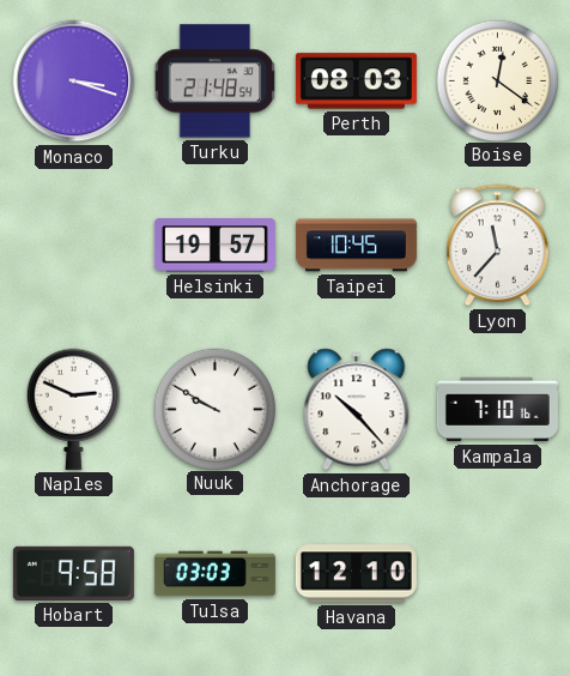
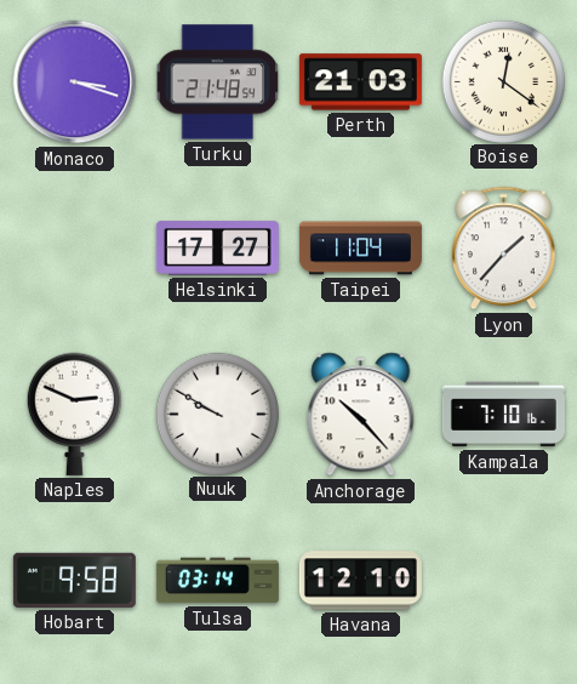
Perth: 08:03 -> 21:03 (360, 82)
Helsinki: 19:57 -> 17:27 (217, 249)
Taipei: 10:45 -> 11:04 (360, 249)
Lyon: 11:37 -> 1:37 (504, 249)
Tulsa: 03:03 -> 03:14 (217, 581)
